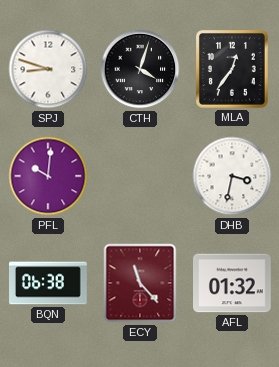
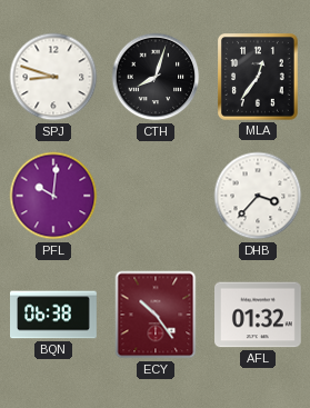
CTH: 4:03 -> 8:03 (156, 77)
DHB: 3:32 -> 3:37 (258, 196)
ECY: 11:23 -> 10:24 (156, 315)
